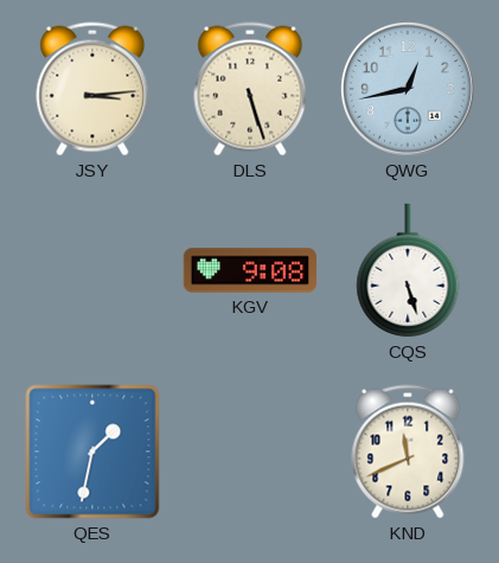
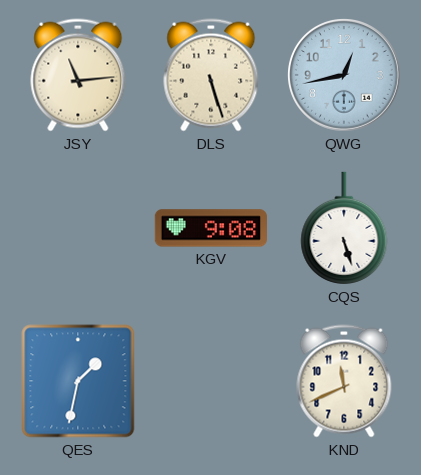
JSY: 3:14 -> 11:14 (78, 75)
